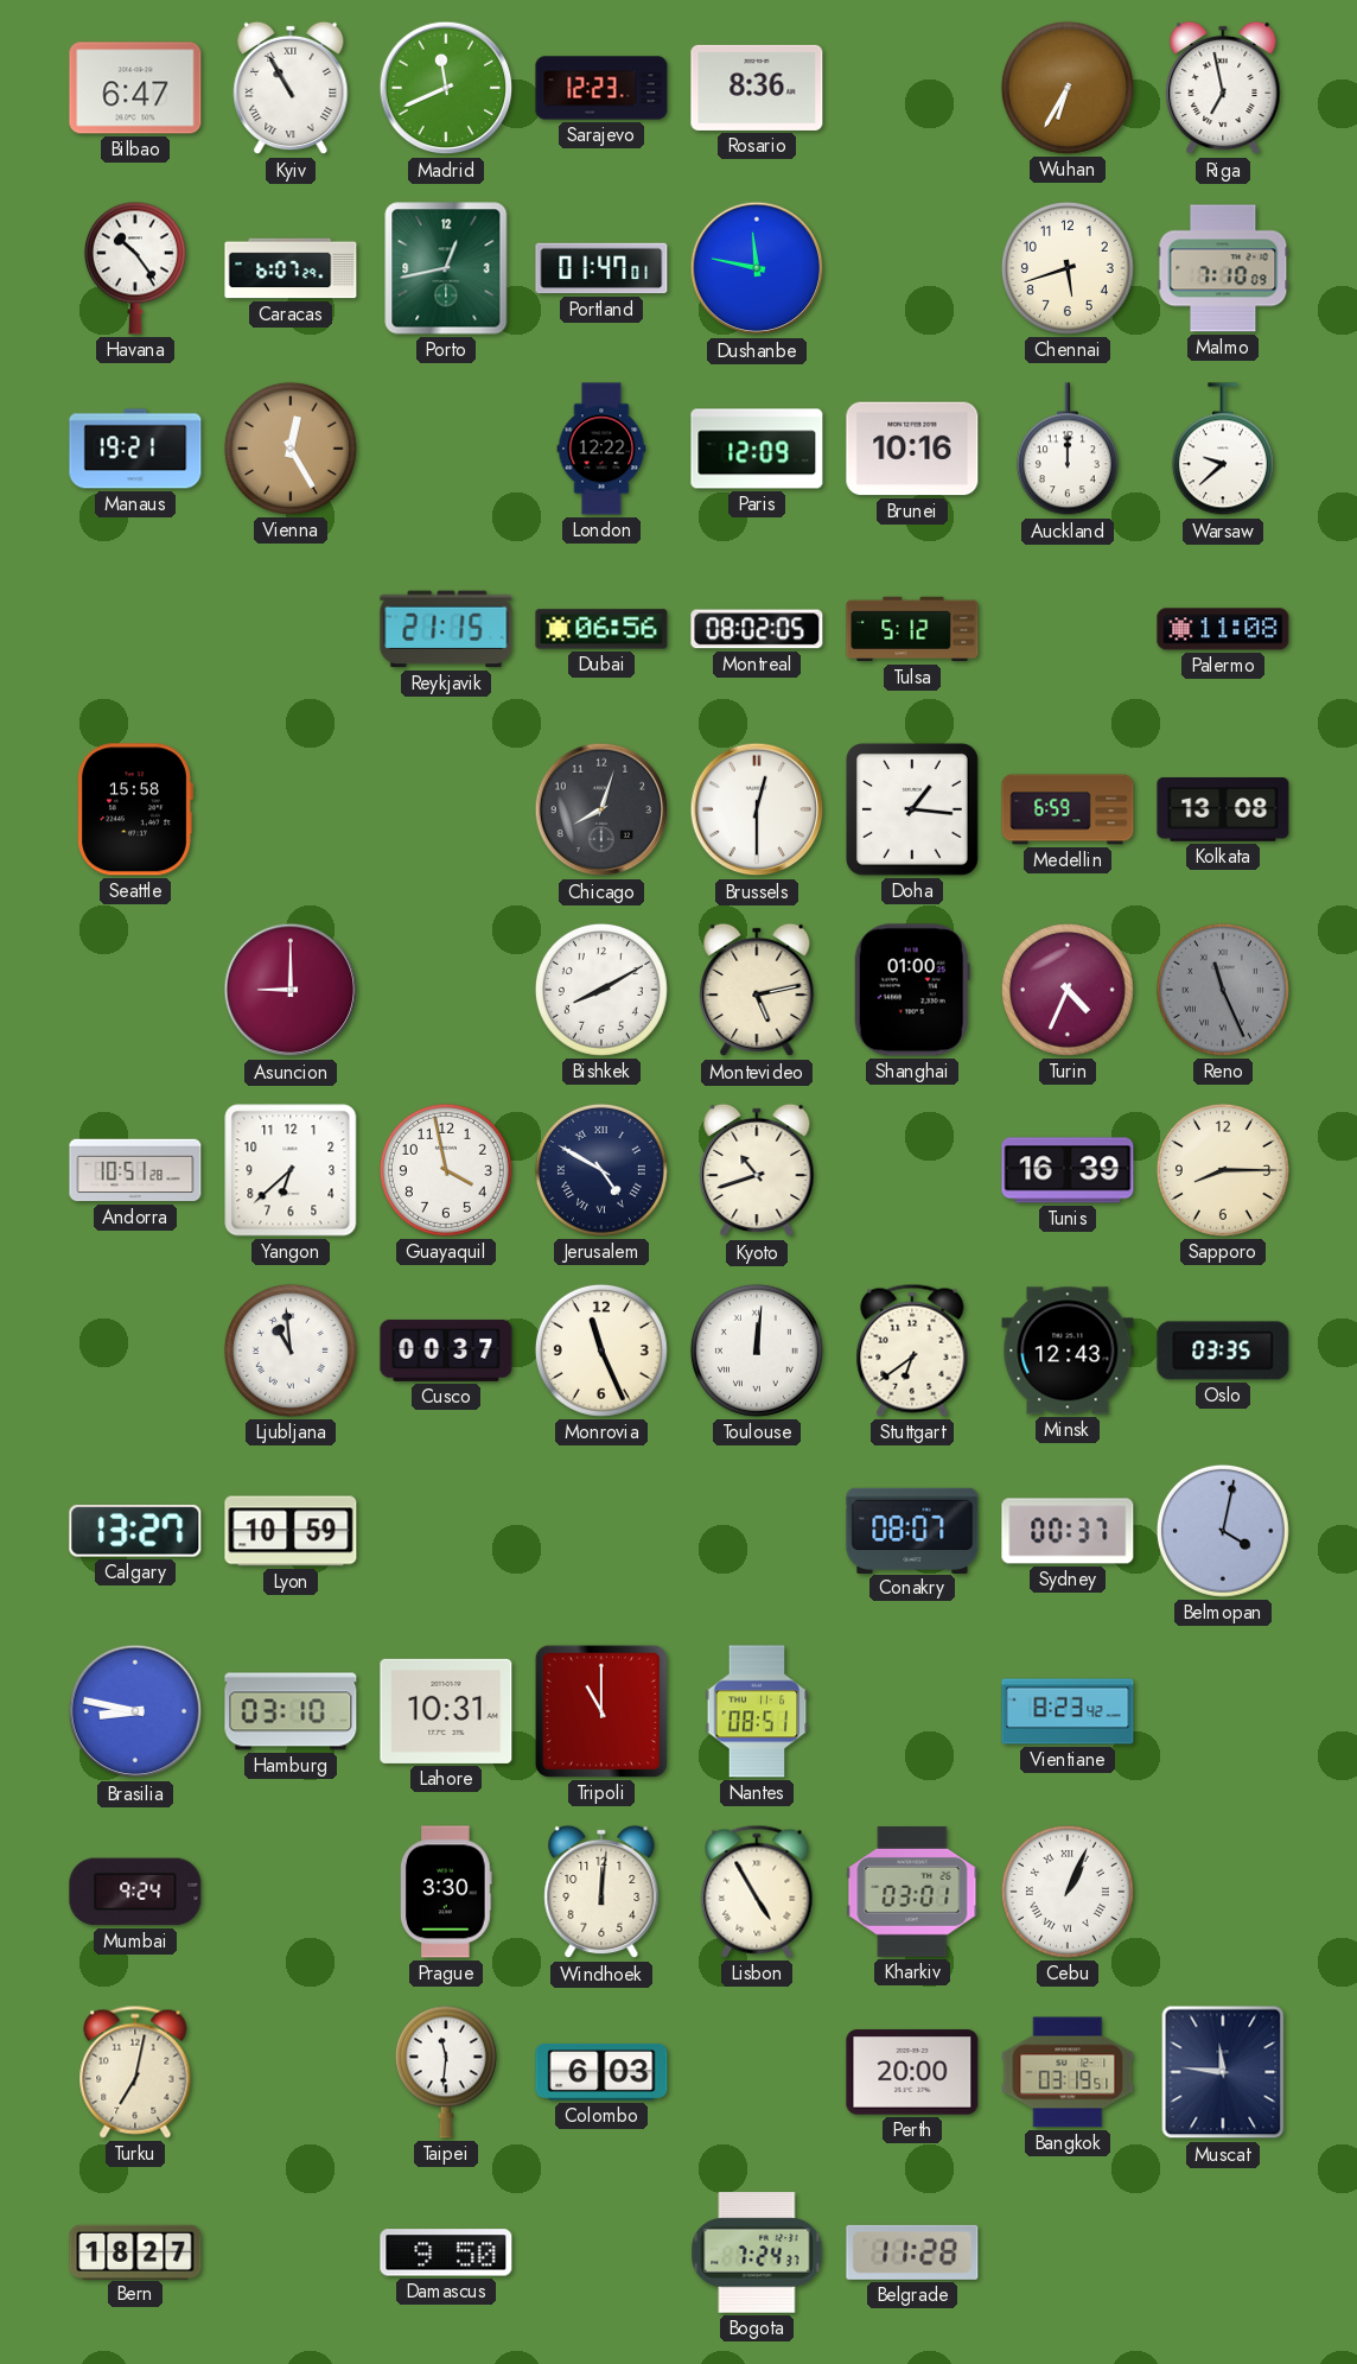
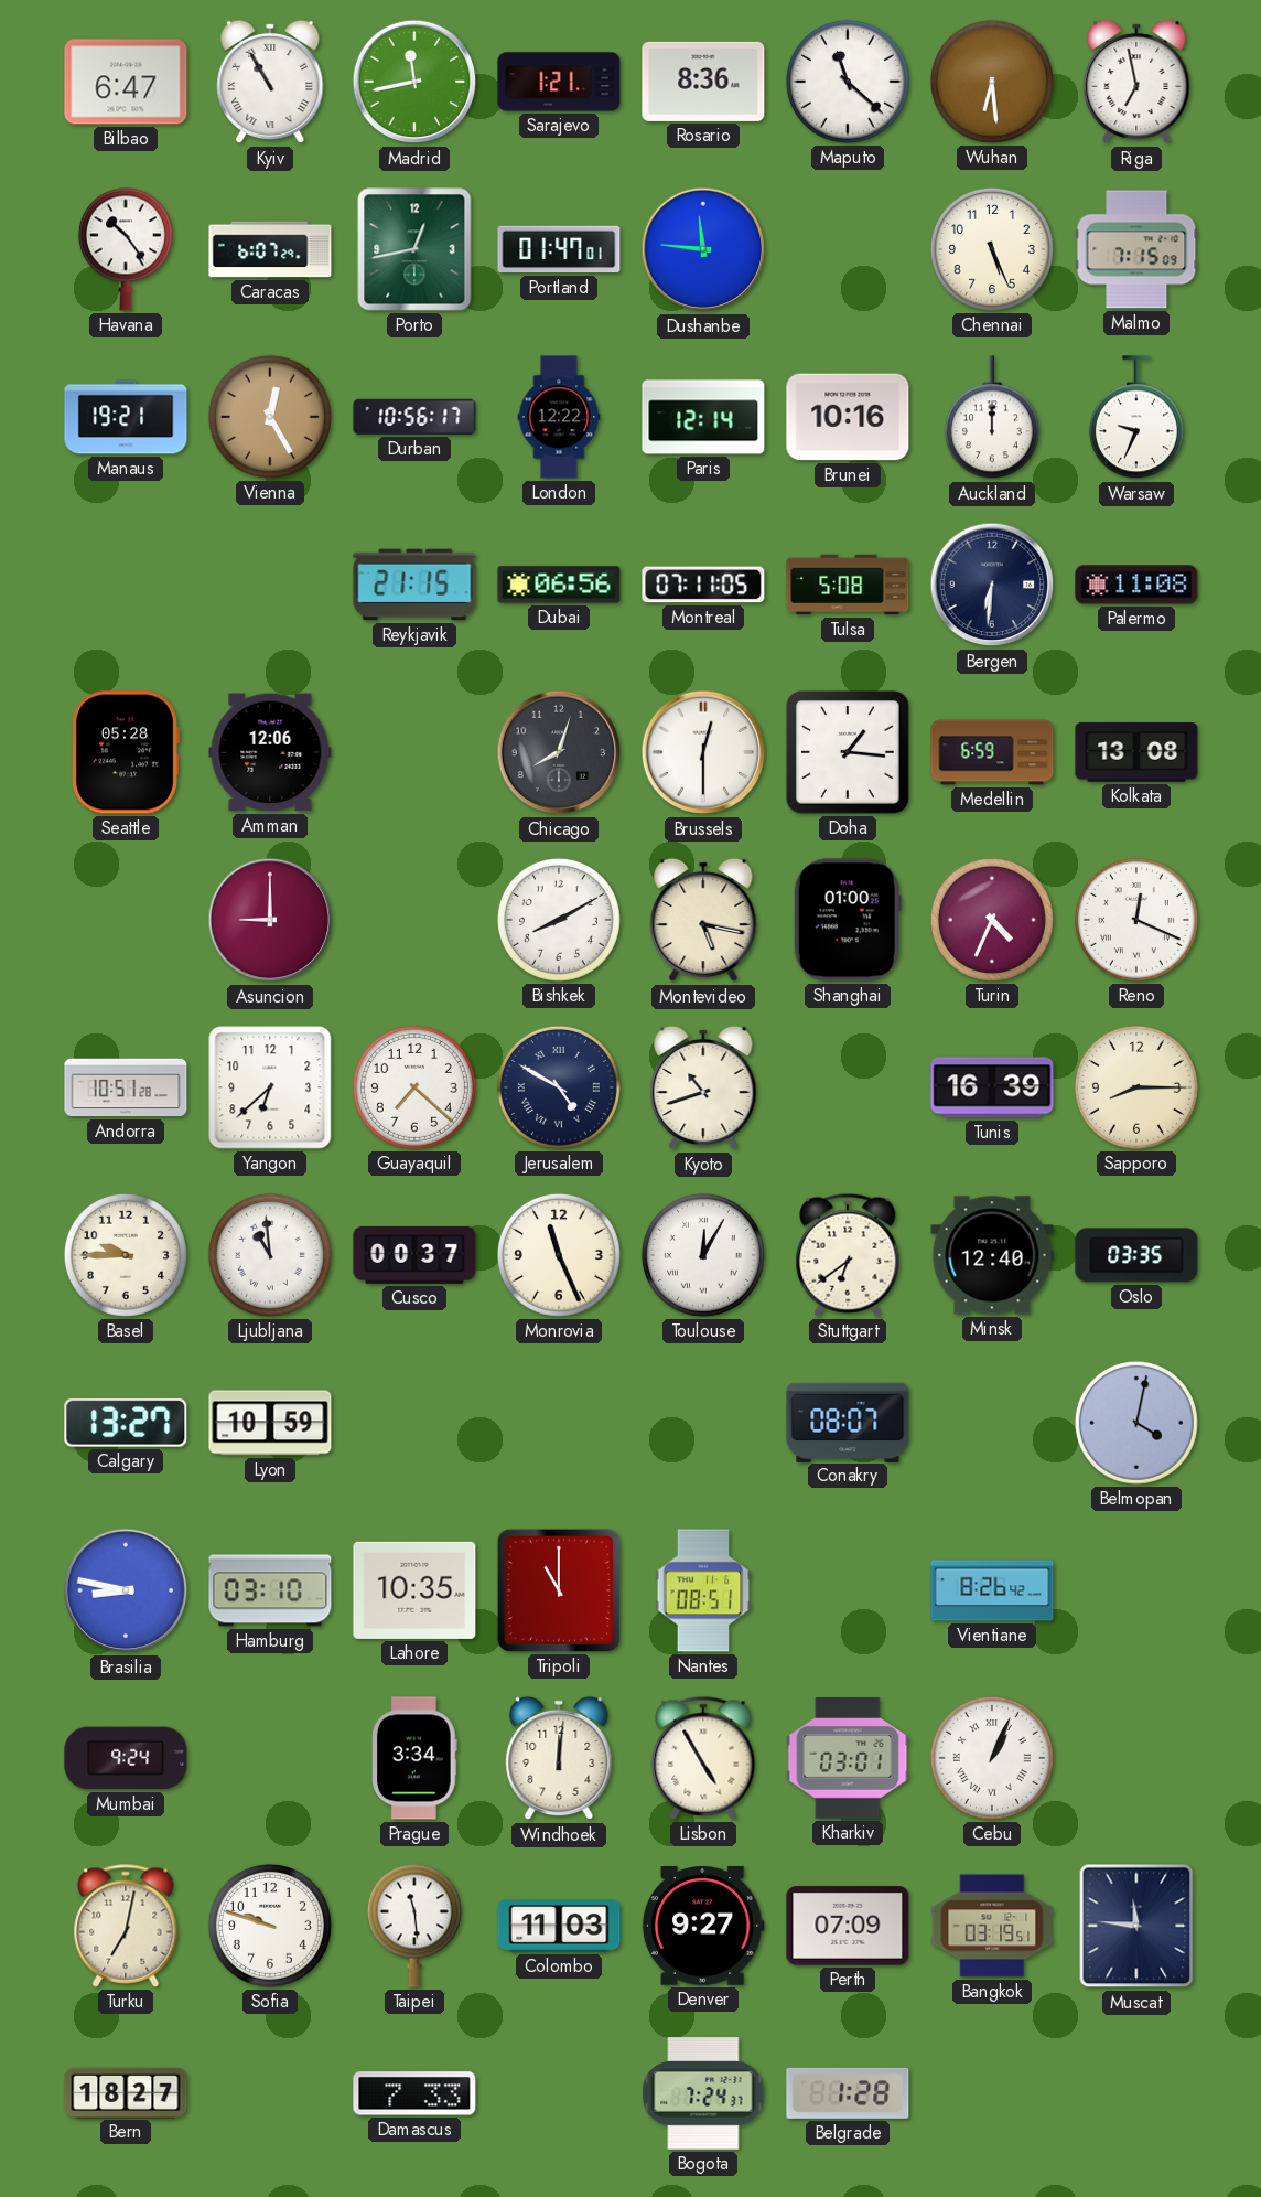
Madrid: 11:41 -> 11:43 (414, 82)
Sarajevo: 12:23 -> 1:21 (559, 82)
Maputo: none -> 11:22 (848, 82)
Wuhan: 6:35 -> 6:29 (992, 82)
Dushanbe: 11:47 -> 11:46 (703, 249)
Chennai: 5:42 -> 5:26 (992, 249)
Malmo: 7:10 -> 7:15 (1136, 249)
Durban: none -> 10:56 (414, 417)
Paris: 12:09 -> 12:14 (703, 417)
Warsaw: 9:38 -> 9:34 (1136, 418)
Montreal: 08:02 -> 07:11 (703, 585)
Tulsa: 5:12 -> 5:08 (848, 585)
Bergen: none -> 6:31 (992, 585)
Seattle: 15:58 -> 05:28 (126, 752)
Amman: none -> 12:06 (270, 752)
Montevideo: 5:13 -> 5:17 (703, 920)
Reno: 11:26 -> 12:19 (1136, 920)
Reno dial: grey -> white (1136, 920)
Guayaquil: 3:58 -> 7:22 (414, 1087)
Basel: none -> 9:45 (126, 1255)
Toulouse: 12:01 -> 12:05 (703, 1255)
Minsk: 12:43 -> 12:40 (992, 1255)
Sydney: 00:37 -> none (1068, 1531)
Lahore: 10:31 -> 10:35 (414, 1590)
Vientiane: 8:23 -> 8:26 (992, 1590)
Prague: 3:30 -> 3:34 (414, 1758)
Sofia: none -> 9:48 (270, 1926)
Taipei: 11:31 -> 11:29 (414, 1926)
Colombo: 6:03 -> 11:03 (559, 1927)
Denver: none -> 9:27 (703, 1927)
Perth: 20:00 -> 07:09 (848, 1926)
Damascus: 9:50 -> 7:33 (414, 2093)
Belgrade: 11:28 -> 1:28 (848, 2093)
